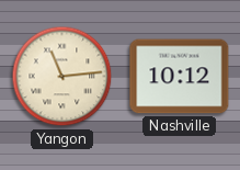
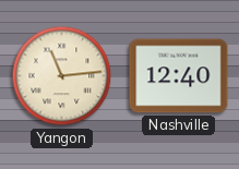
Nashville: 10:12 -> 12:40 (179, 76)
